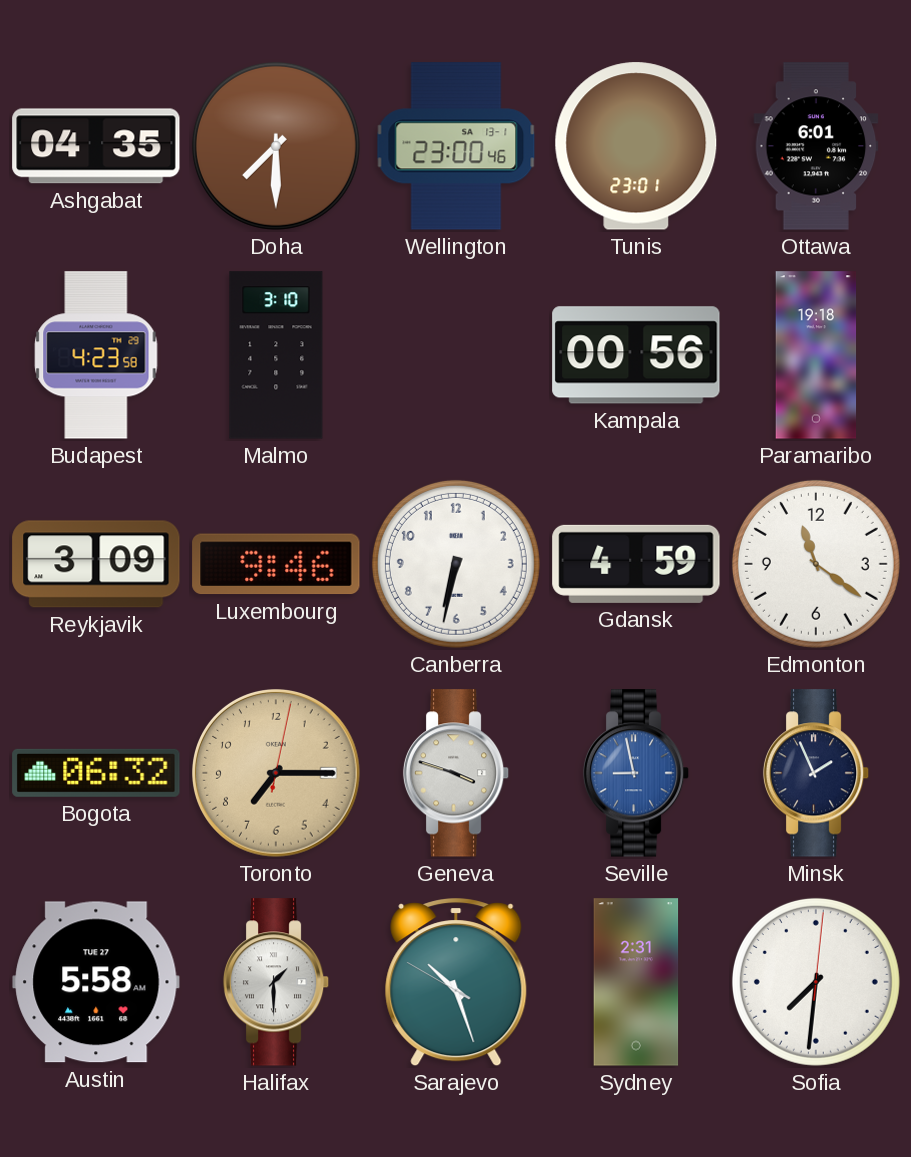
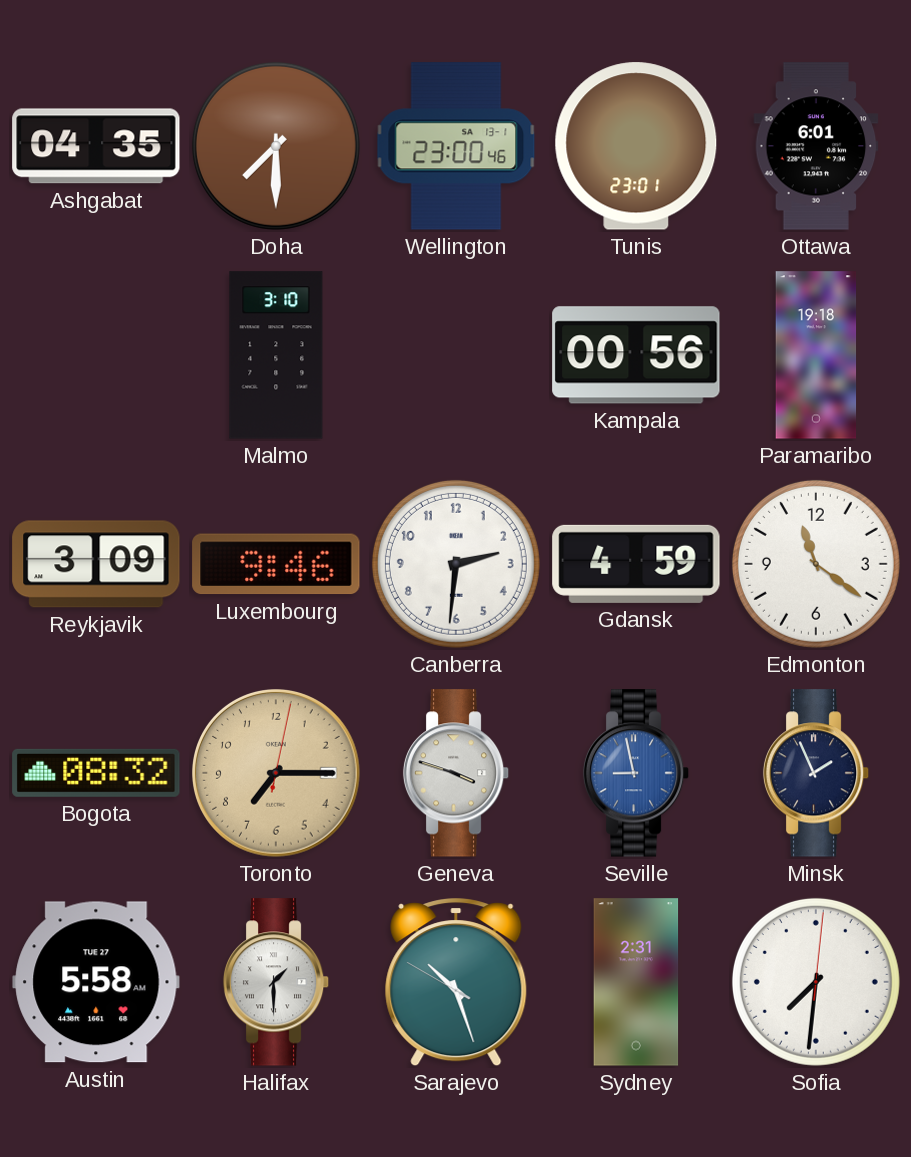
Budapest: 4:23 -> none (96, 355)
Canberra: 6:32 -> 2:31 (456, 564)
Bogota: 06:32 -> 08:32 (96, 773)
